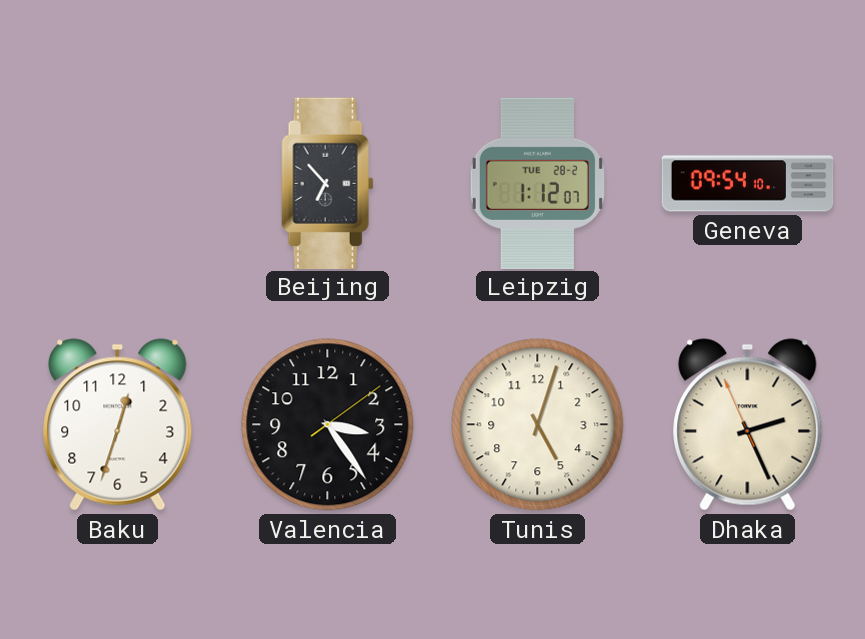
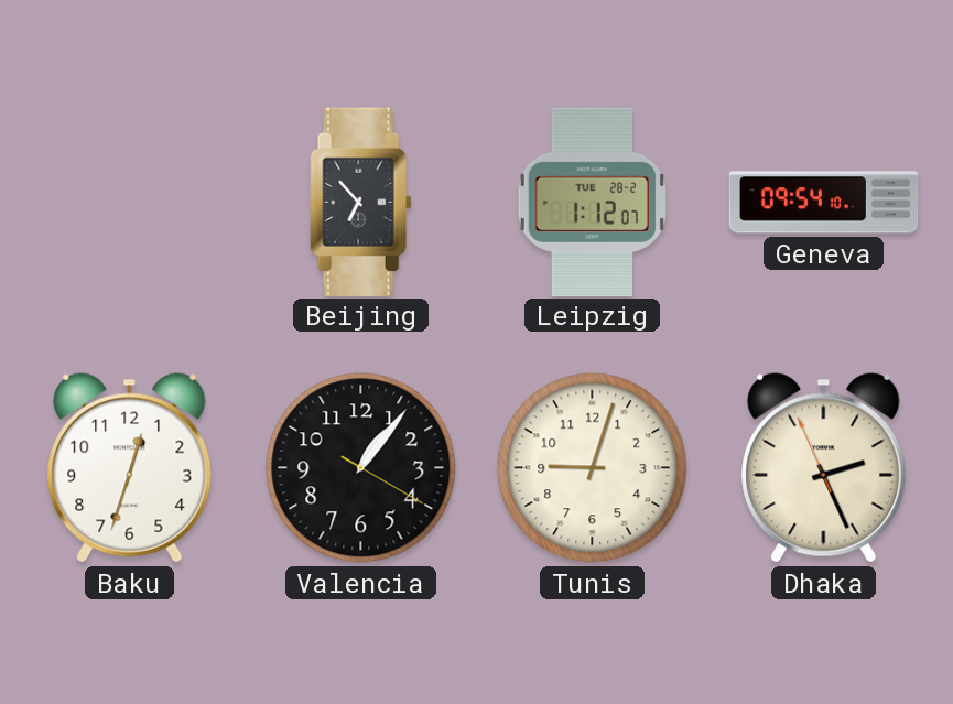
Valencia: 3:24 -> 1:06 (361, 468)
Tunis: 5:03 -> 9:03 (593, 468)
